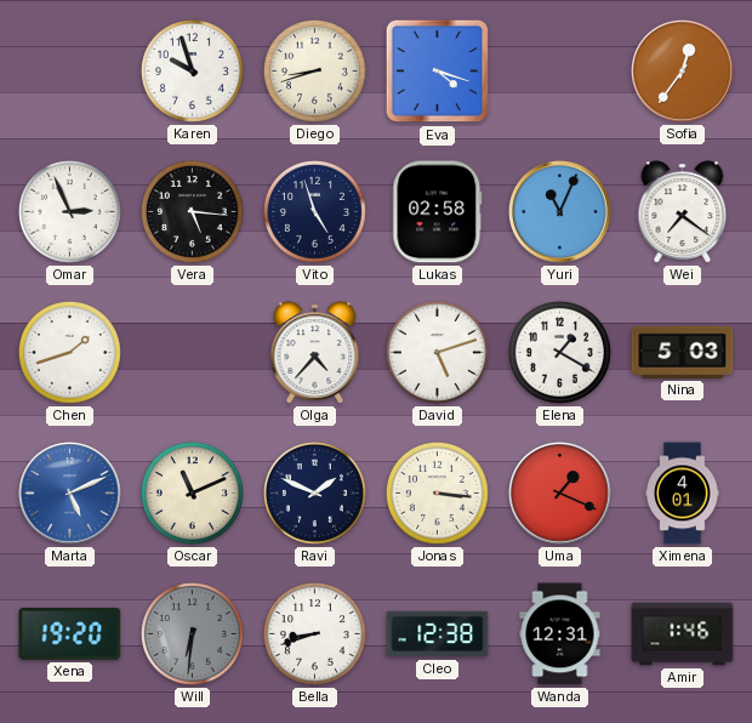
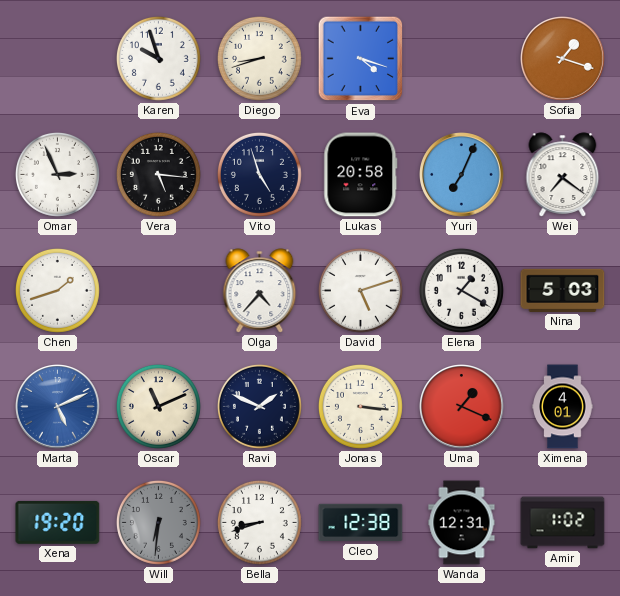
Sofia: 12:36 -> 1:18 (563, 59)
Lukas: 02:58 -> 20:58 (361, 175)
Yuri: 11:04 -> 7:04 (462, 175)
Amir: 1:46 -> 1:02 (563, 523)
